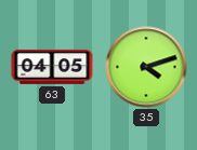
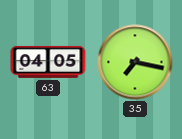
35: 4:12 -> 7:17 (135, 62)
